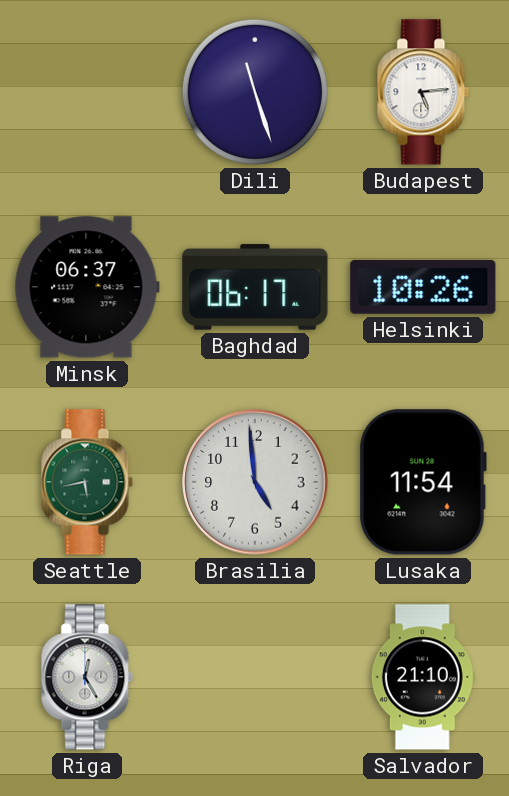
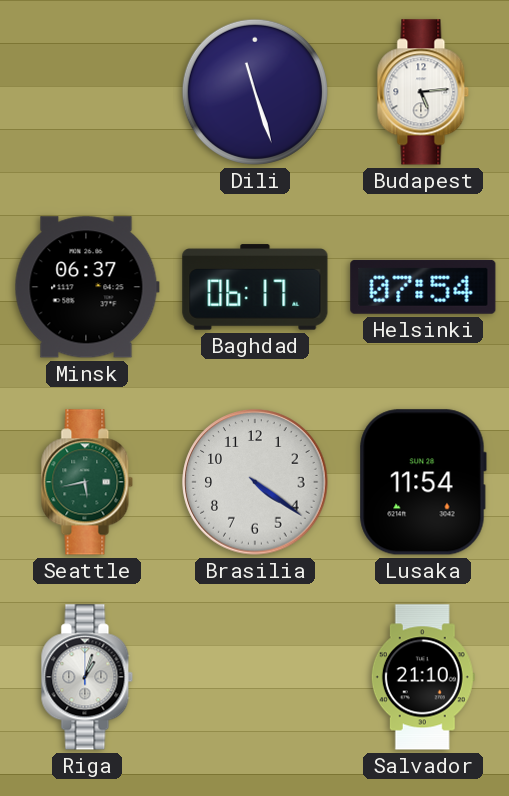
Helsinki: 10:26 -> 07:54 (423, 287)
Brasilia: 4:59 -> 4:21 (255, 482)
Riga: 12:25 -> 1:03 (87, 677)
